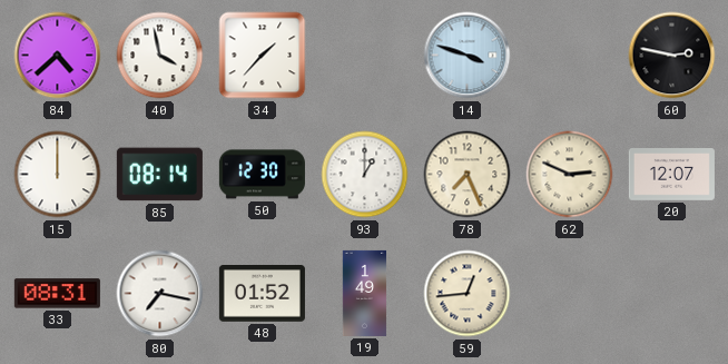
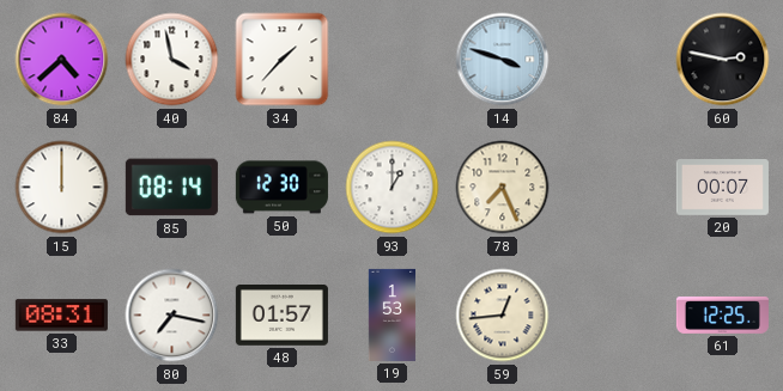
62: 2:49 -> none (570, 175)
20: 12:07 -> 00:07 (722, 188)
48: 01:52 -> 01:57 (281, 316)
19: 1:49 -> 1:53 (393, 314)
61: none -> 12:25 (722, 314)
